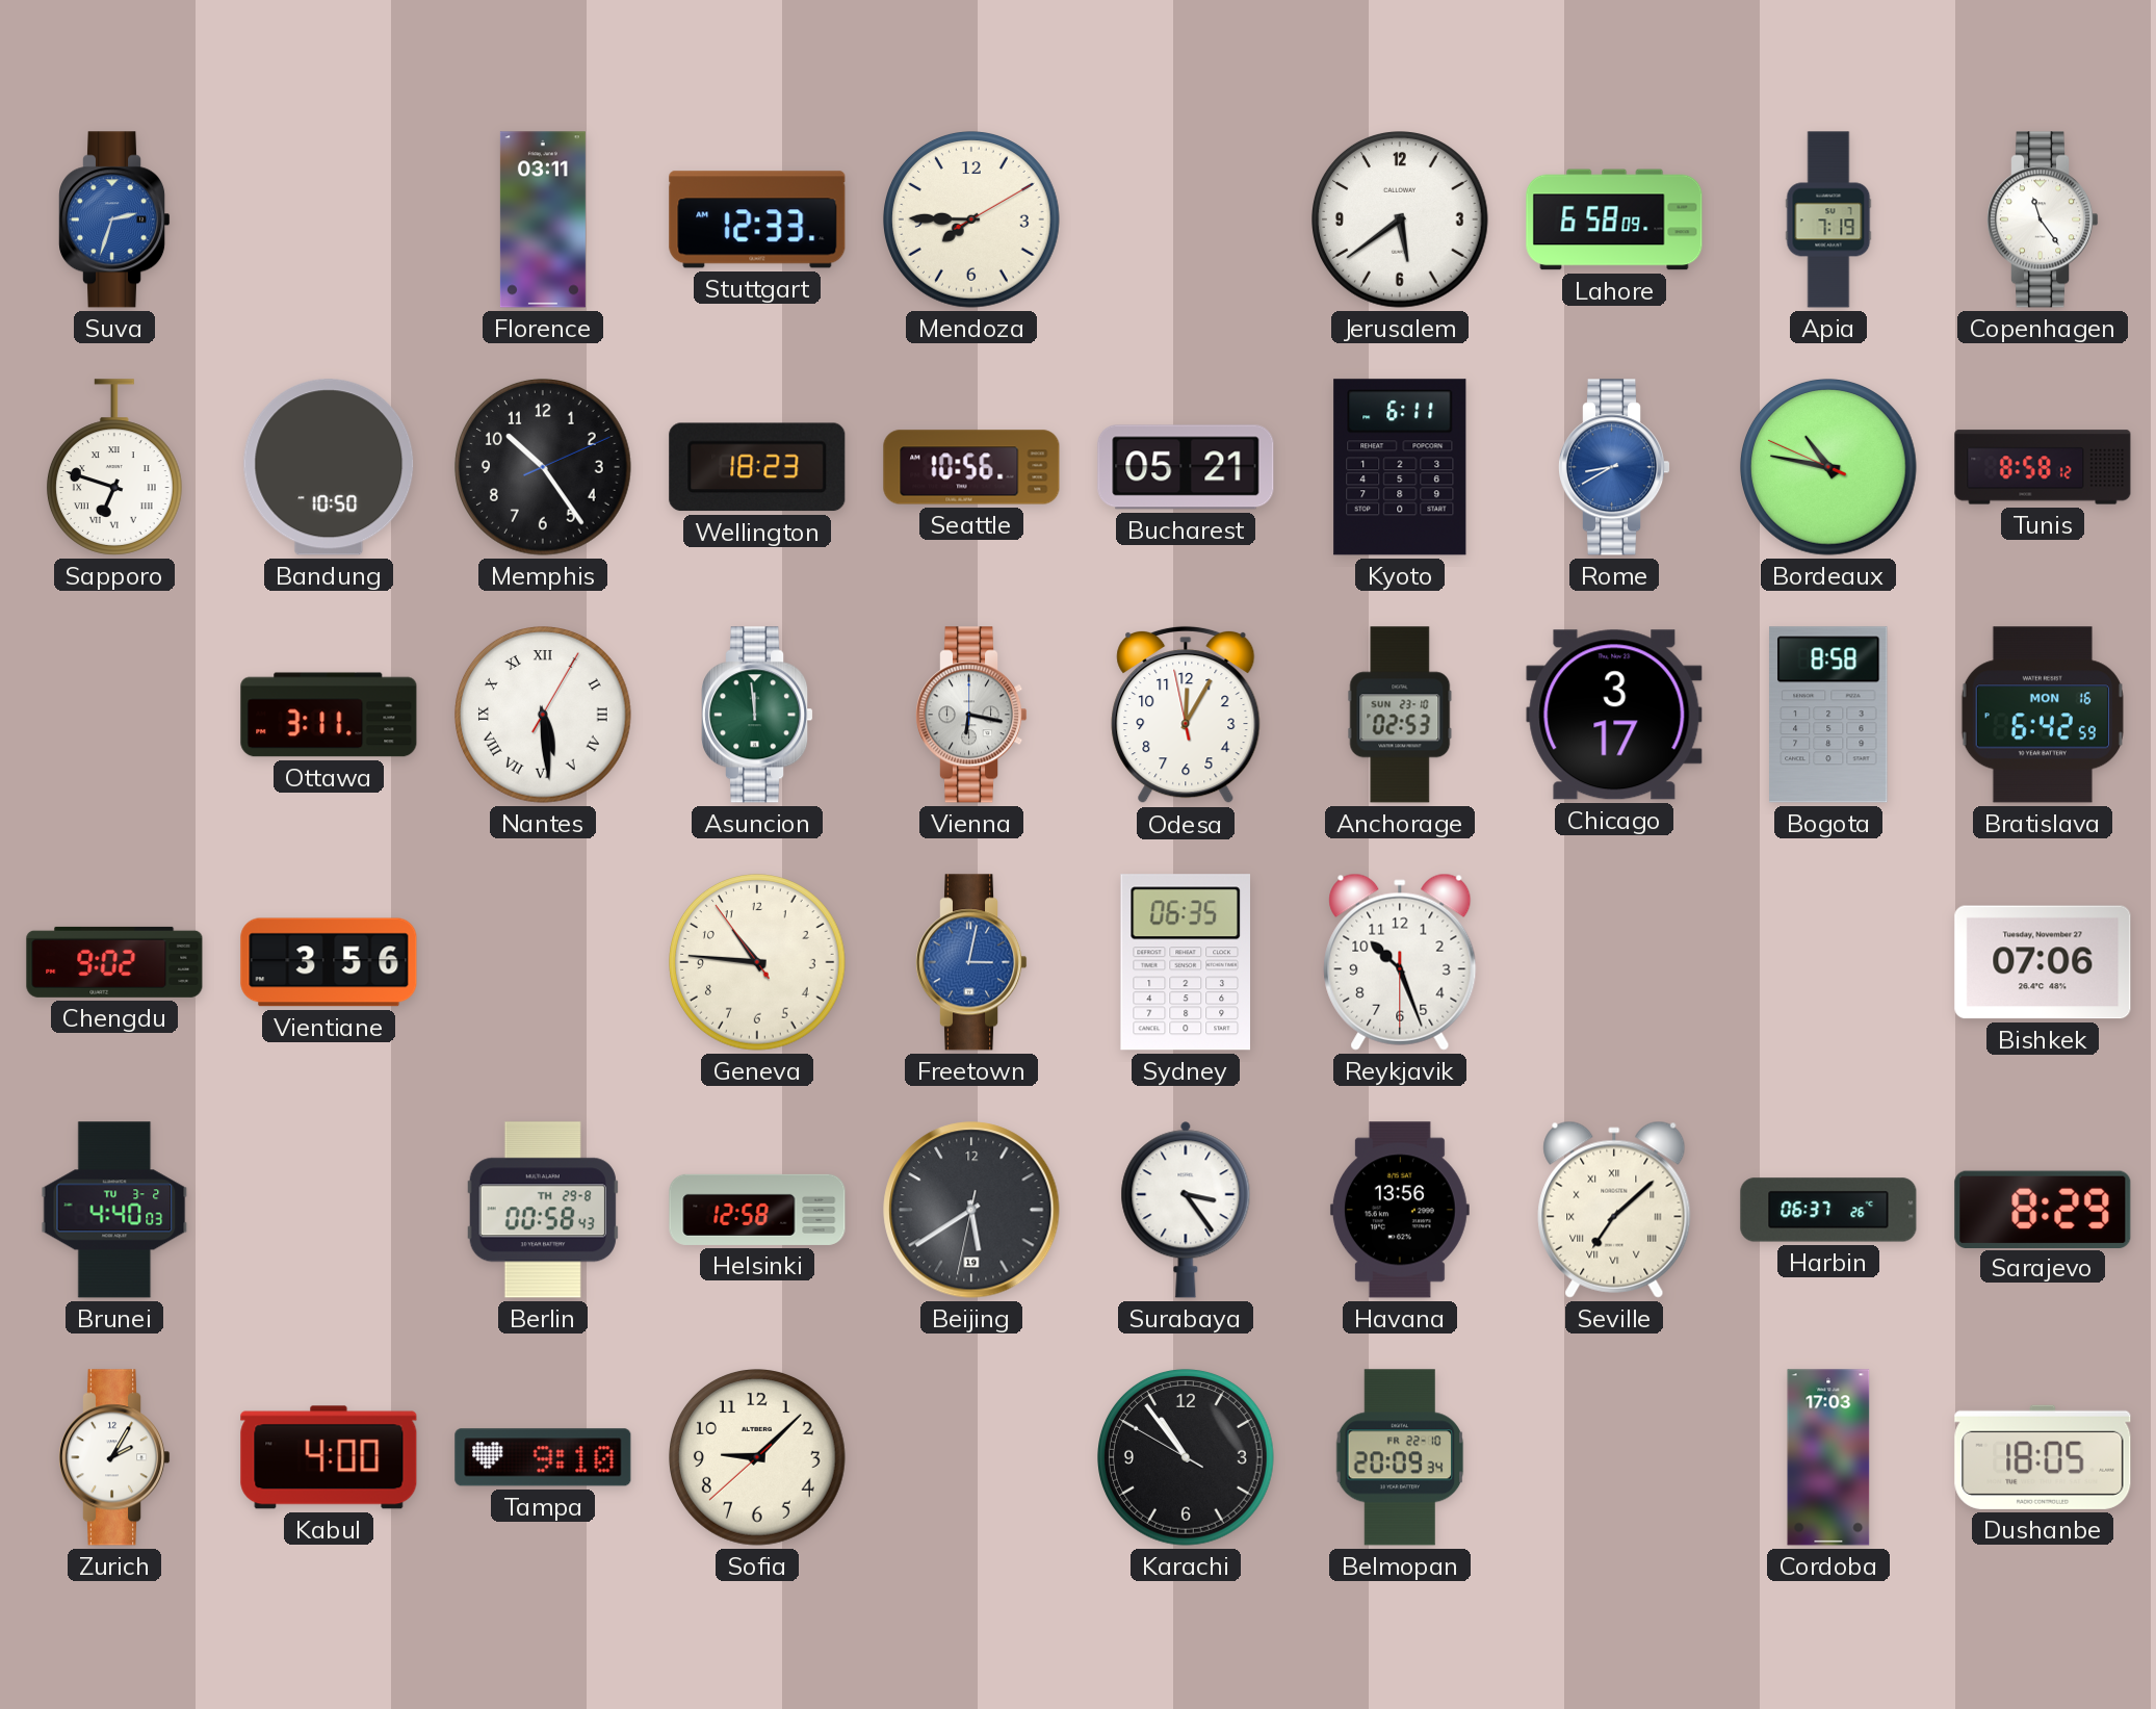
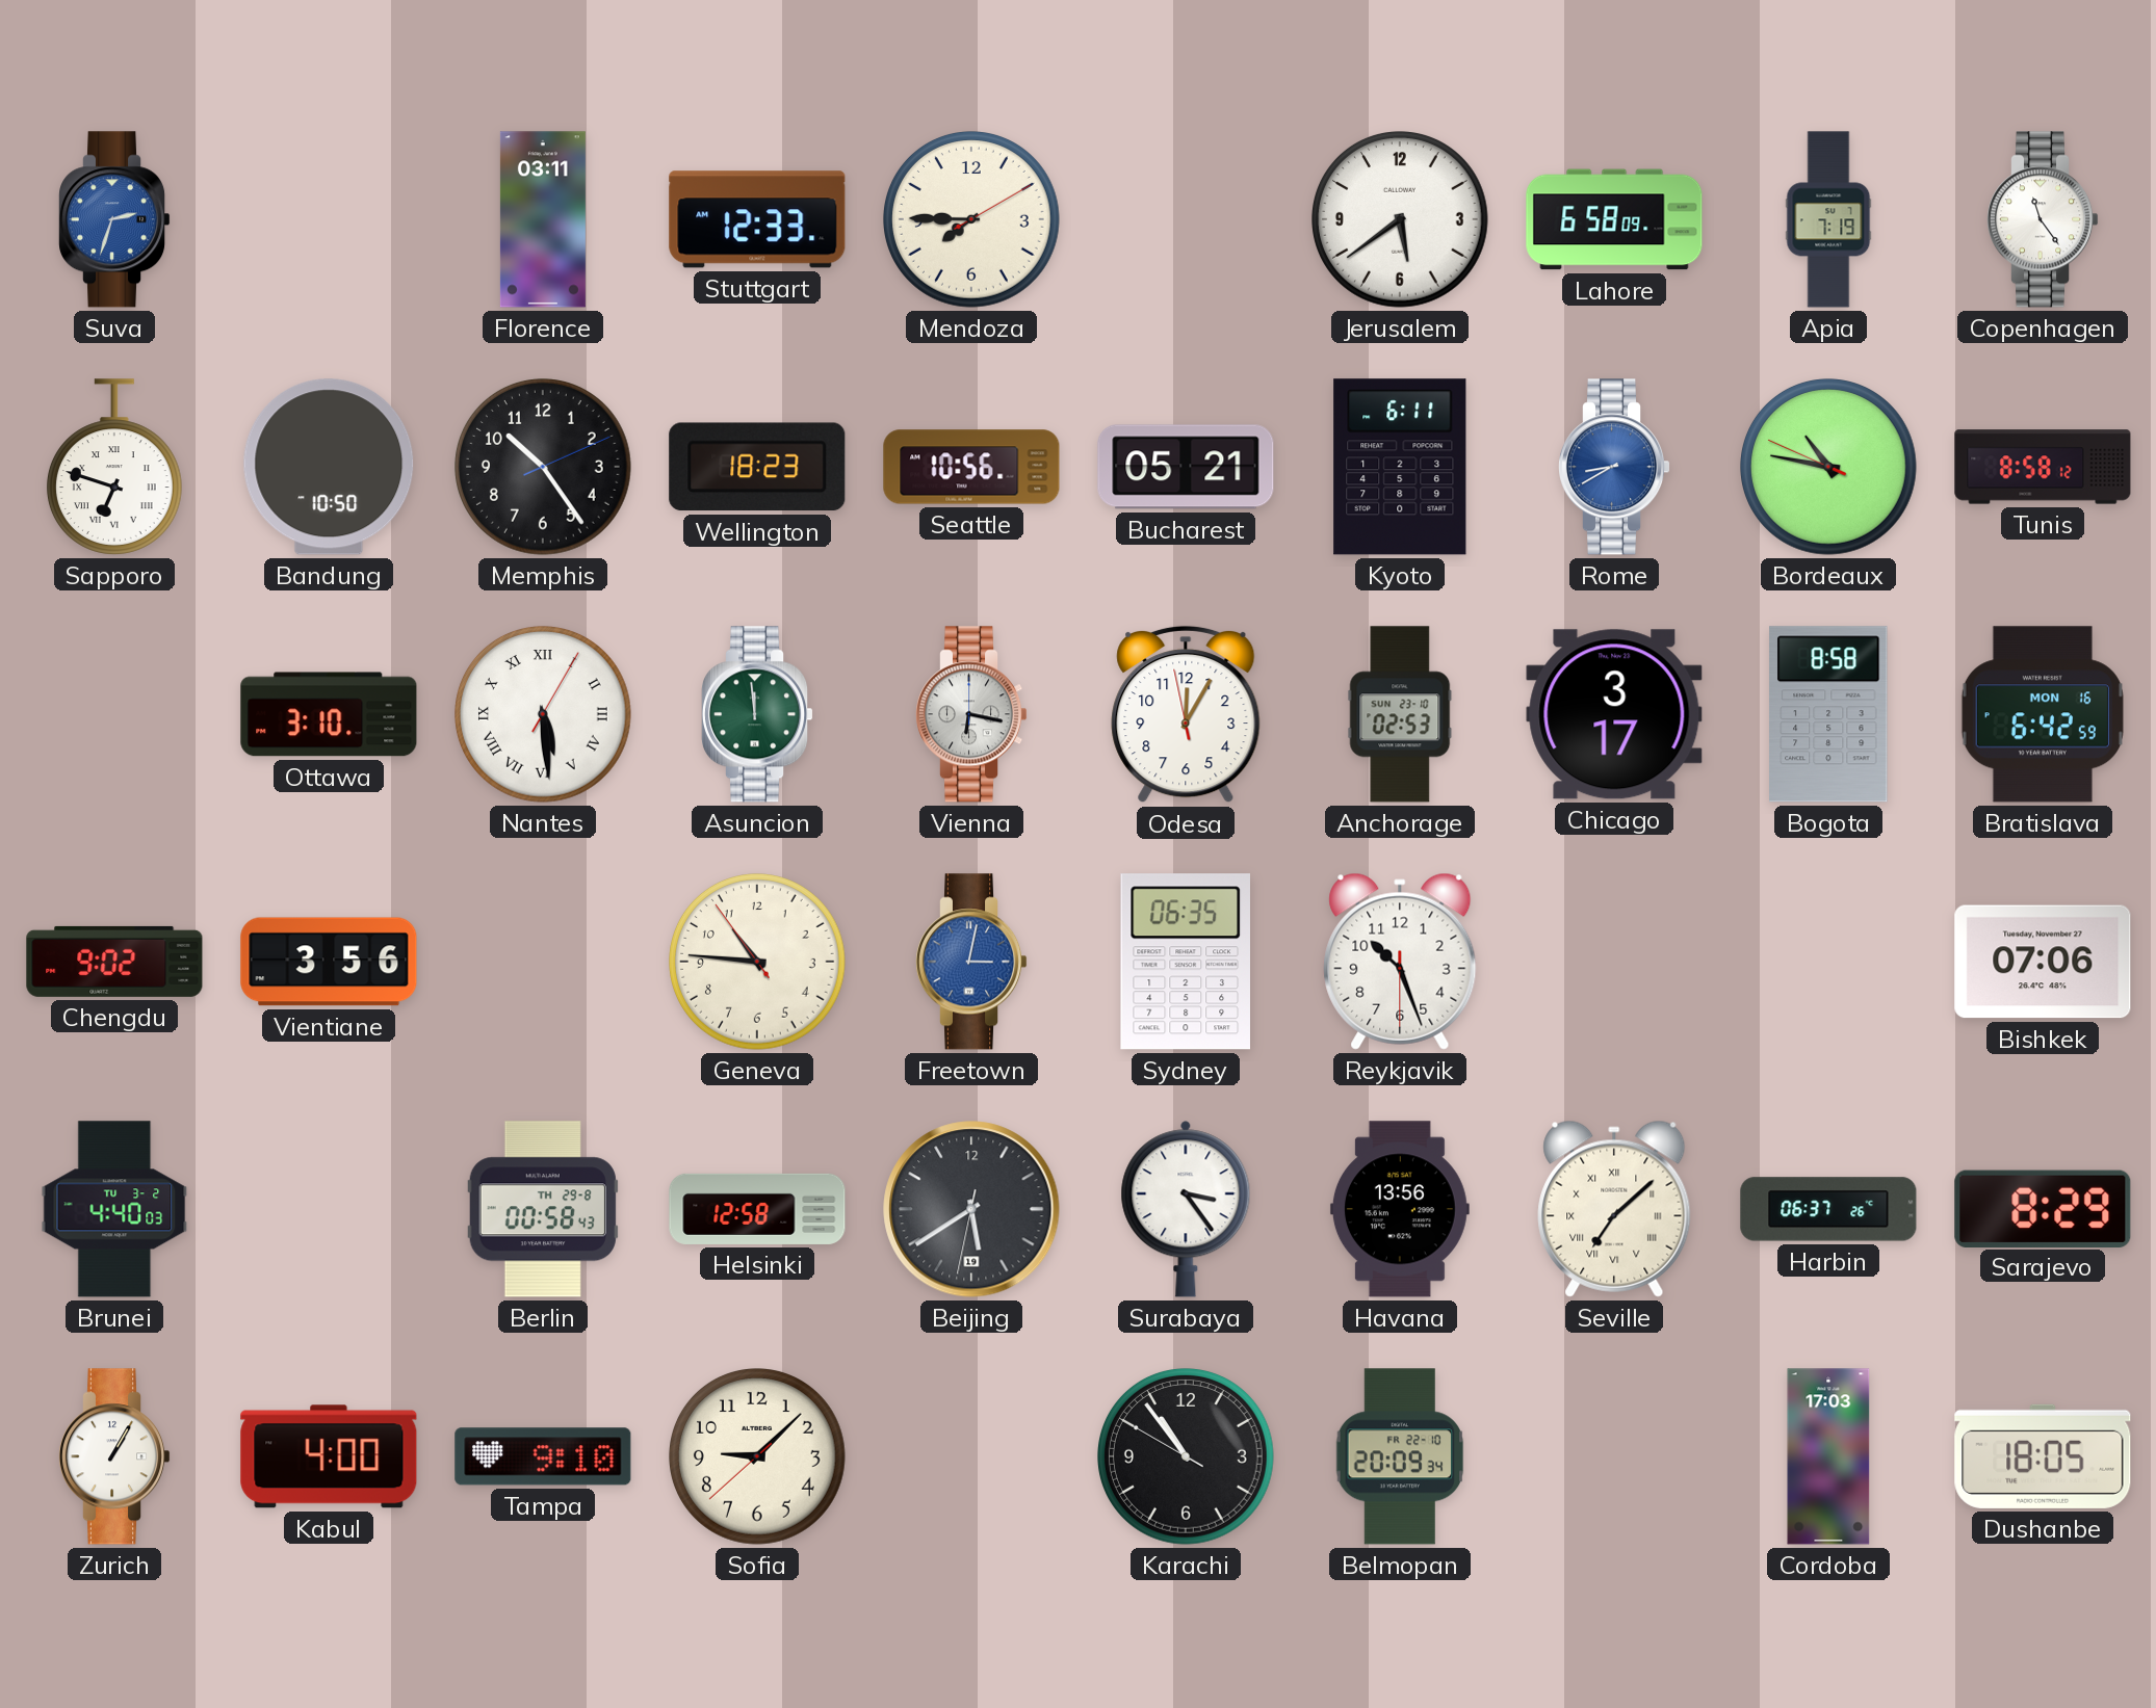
Ottawa: 3:11 -> 3:10 (329, 714)
Zurich: 2:05 -> 1:05 (115, 1456)
